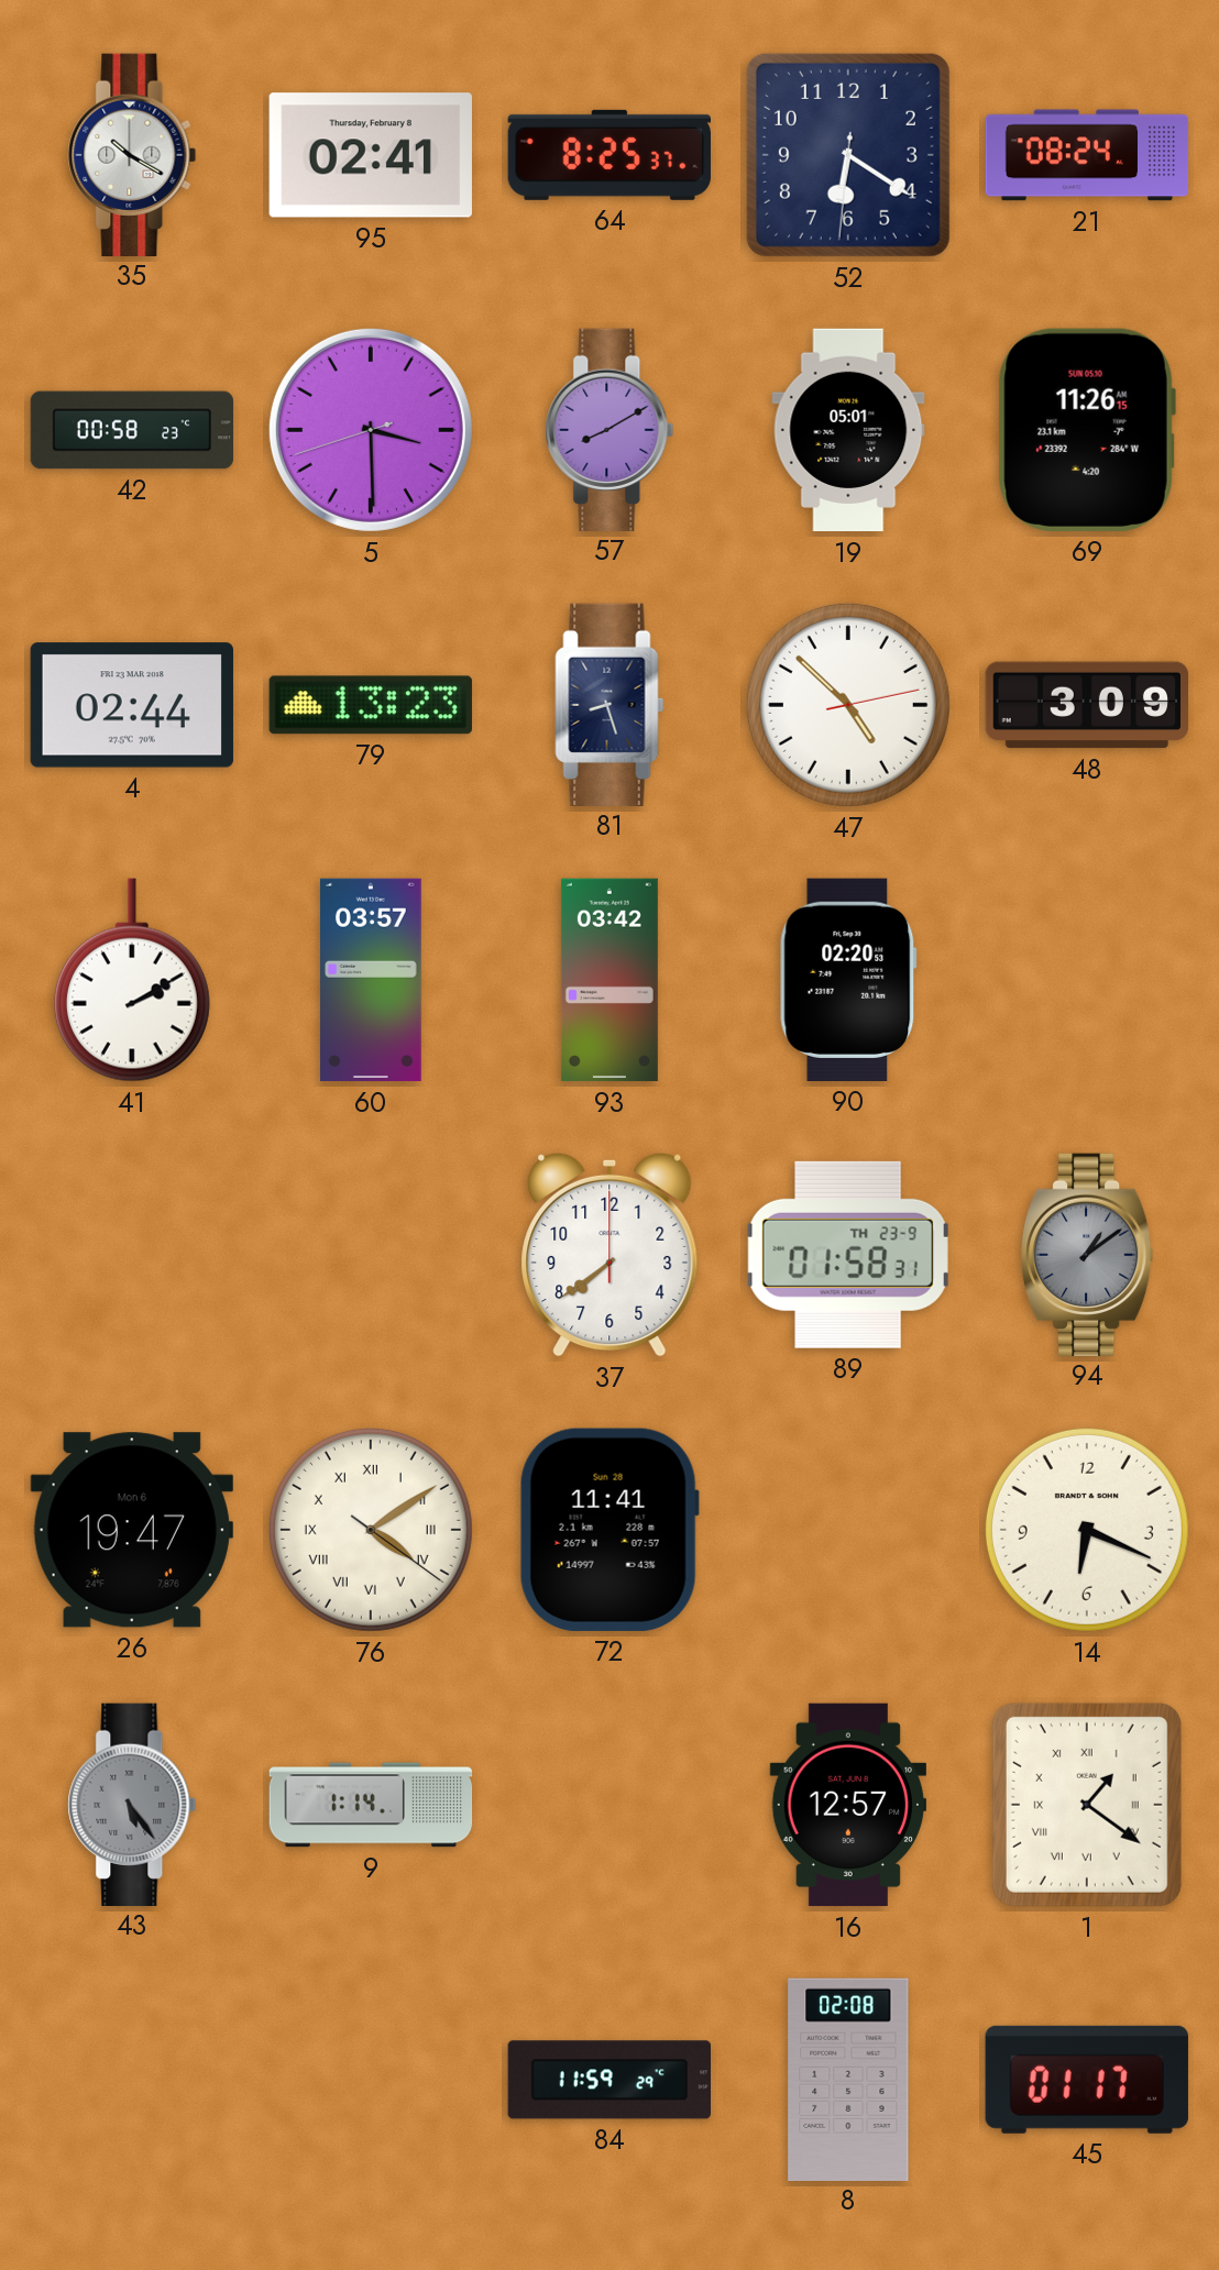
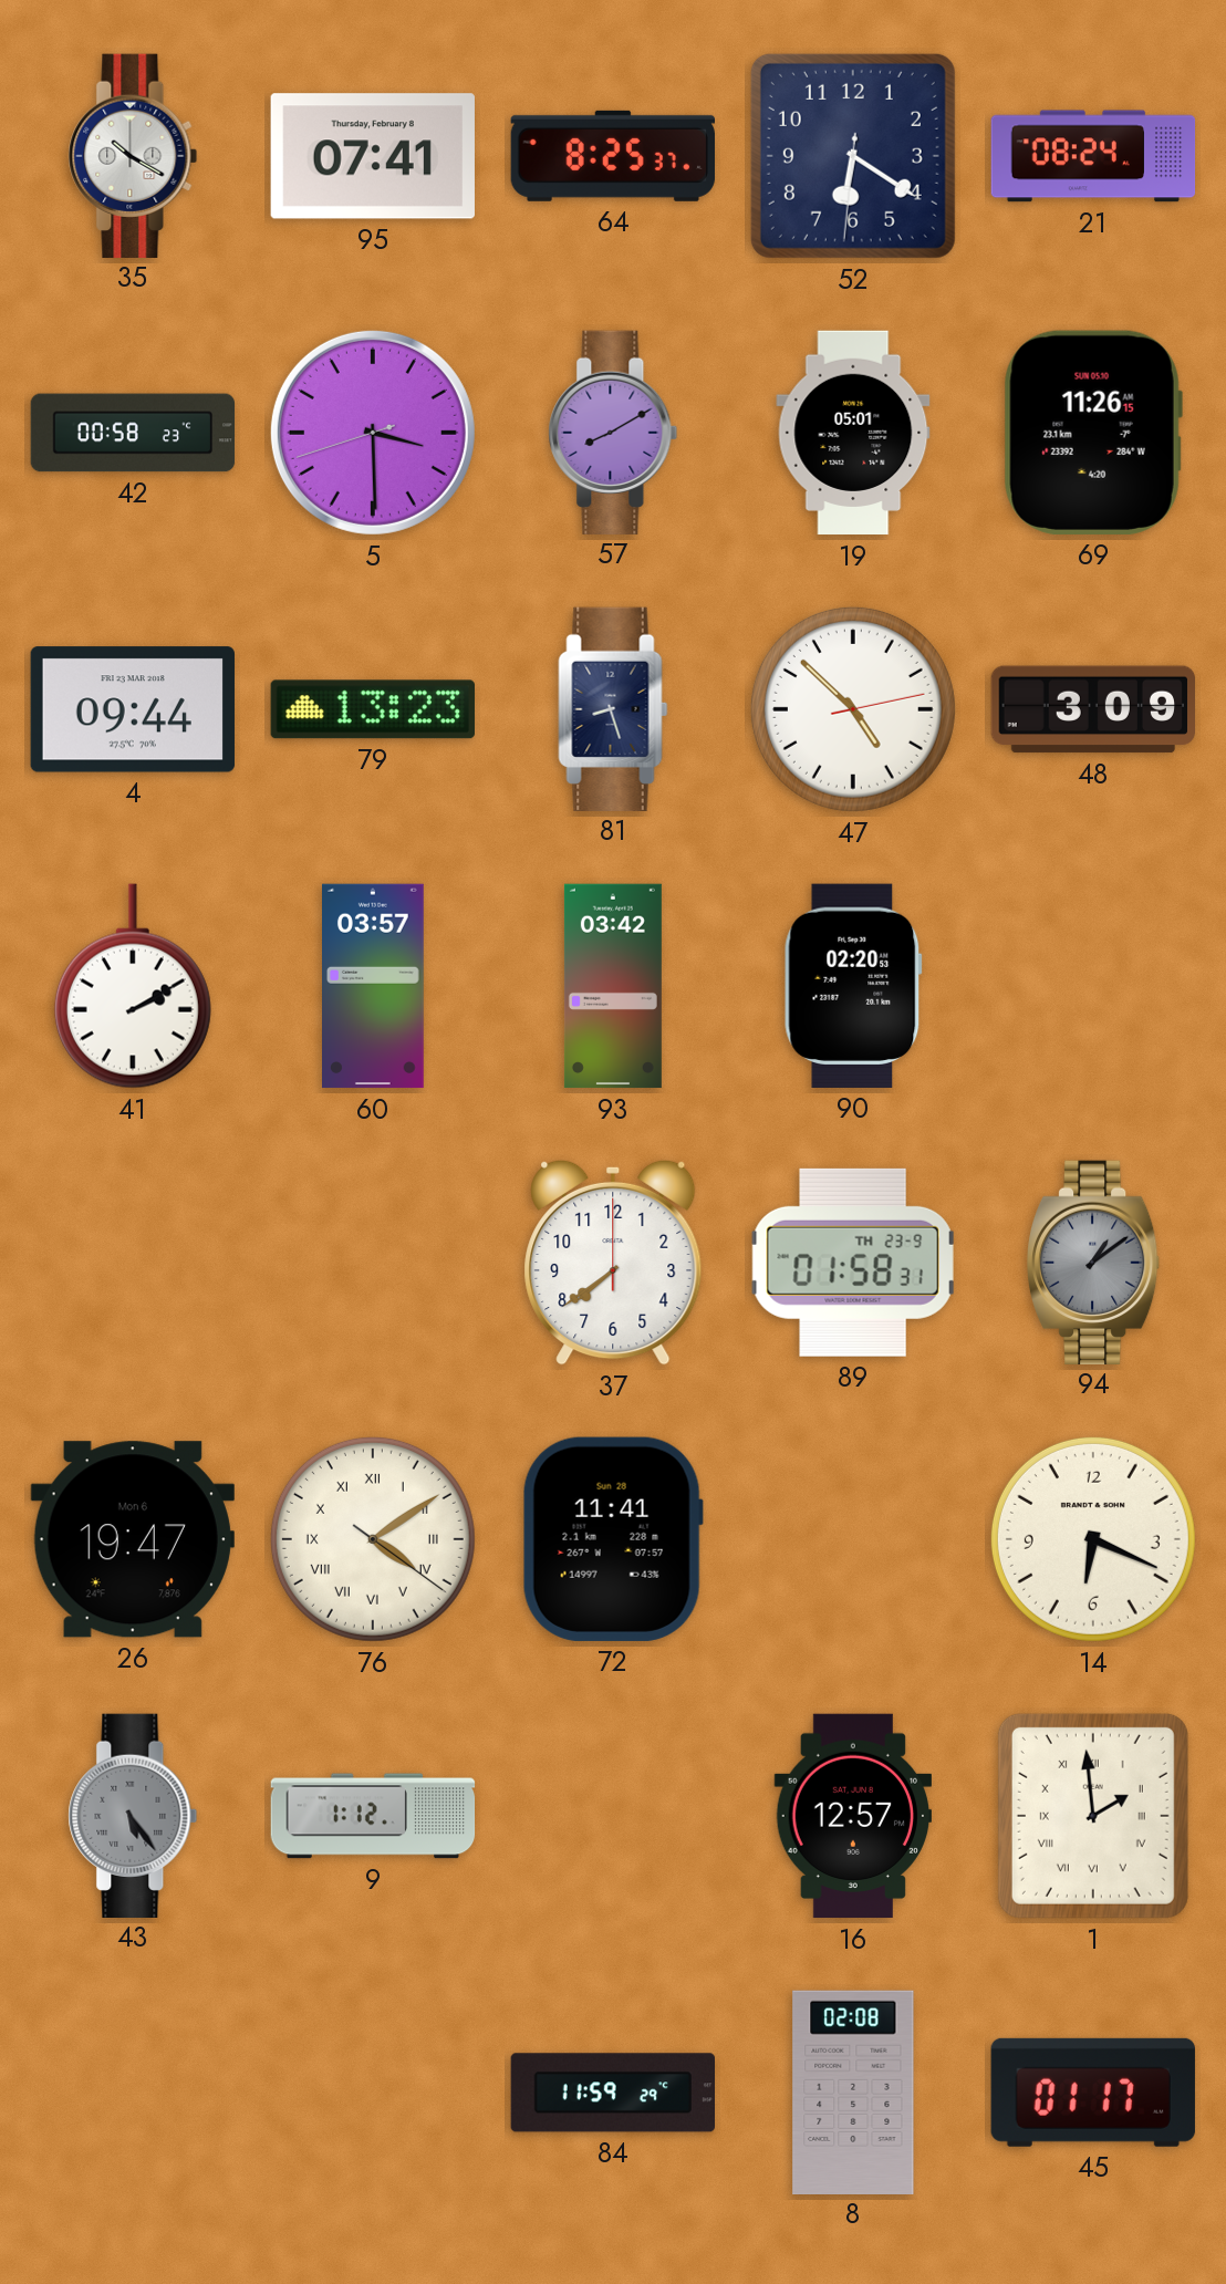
95: 02:41 -> 07:41 (373, 156)
4: 02:44 -> 09:44 (133, 709)
9: 1:14 -> 1:12 (373, 1816)
1: 1:21 -> 1:59 (1093, 1816)
